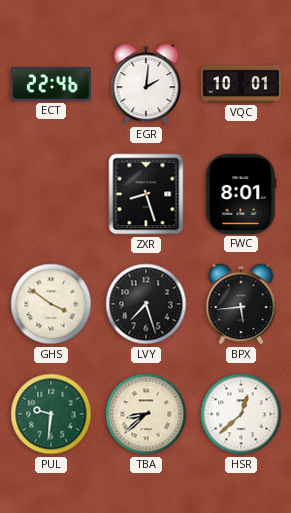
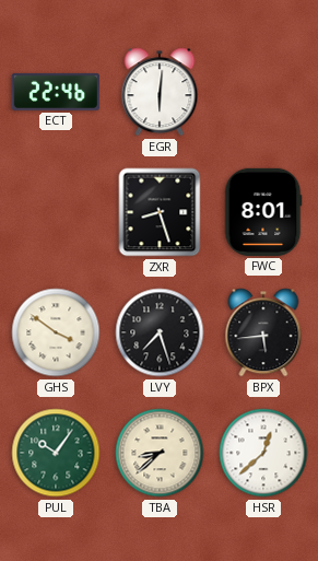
EGR: 2:01 -> 6:01 (160, 92)
VQC: 10:01 -> none (240, 84)
PUL: 9:31 -> 10:06 (56, 453)
